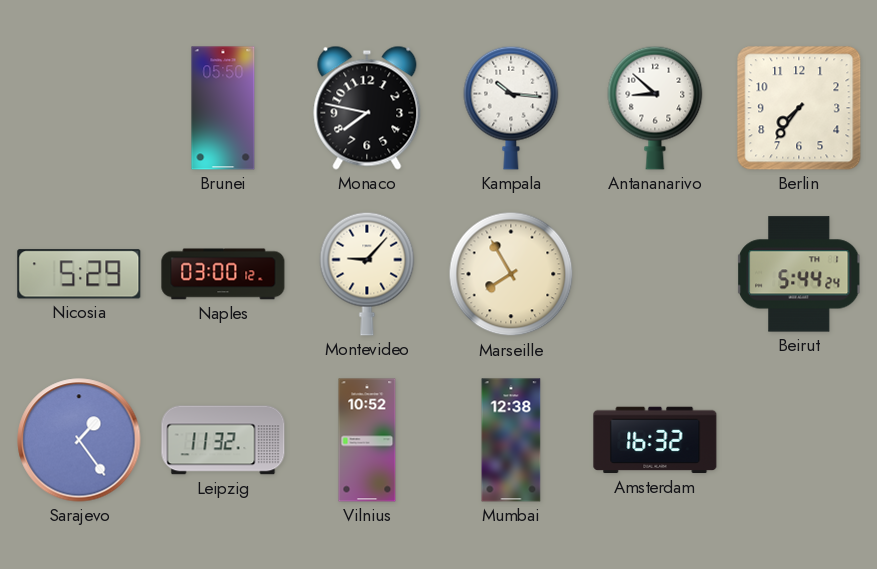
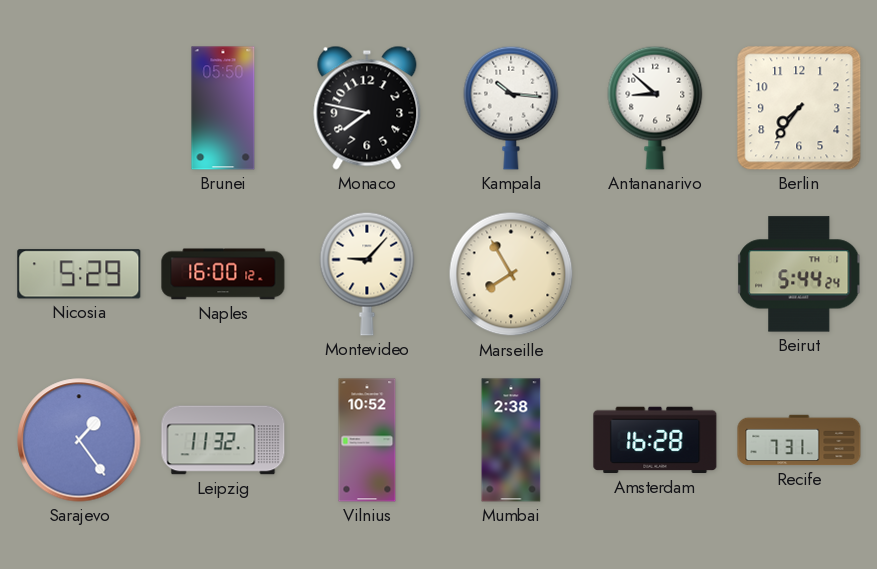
Naples: 03:00 -> 16:00 (223, 274)
Mumbai: 12:38 -> 2:38 (511, 440)
Amsterdam: 16:32 -> 16:28 (655, 440)
Recife: none -> 7:31 (799, 440)
